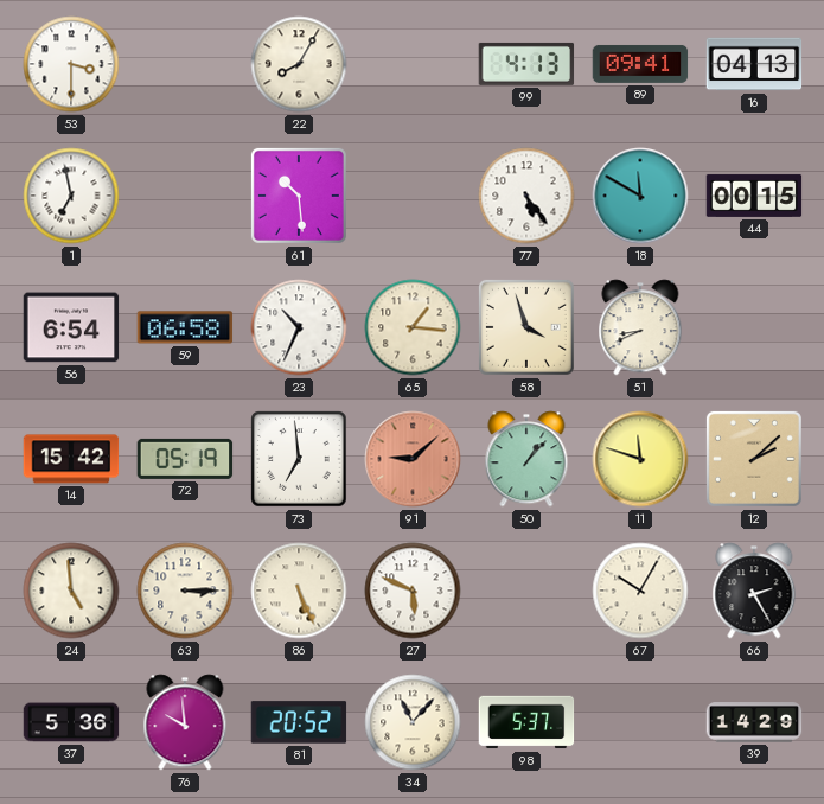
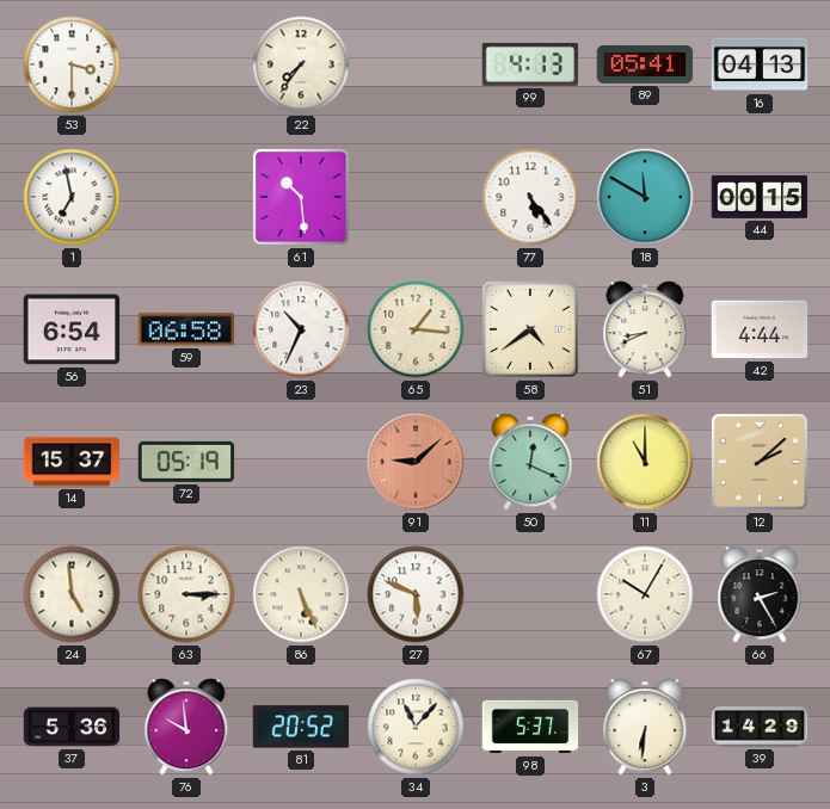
22: 8:05 -> 7:36 (301, 64)
89: 09:41 -> 05:41 (645, 64)
58: 3:57 -> 4:39 (530, 329)
42: none -> 4:44 (760, 329)
14: 15:42 -> 15:37 (72, 462)
73: 6:59 -> none (299, 459)
50: 1:07 -> 12:19 (530, 462)
11: 11:48 -> 11:00 (645, 462)
3: none -> 6:31 (645, 727)
